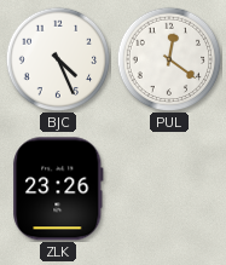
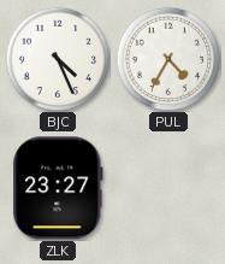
PUL: 12:21 -> 4:35 (168, 59)
ZLK: 23:26 -> 23:27 (58, 188)
